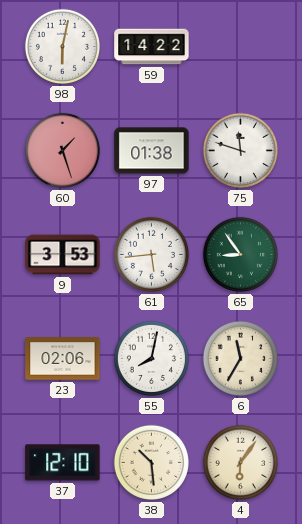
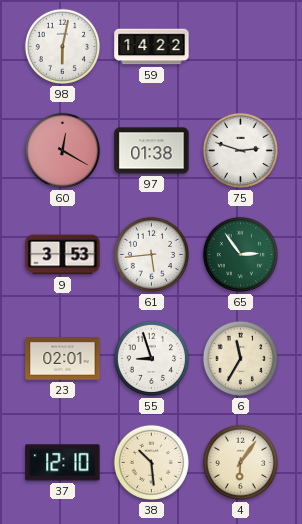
60: 1:27 -> 12:20 (62, 150)
75: 11:48 -> 2:48 (240, 150)
65: 8:54 -> 2:54 (240, 254)
23: 02:06 -> 02:01 (63, 359)
55: 8:02 -> 8:57 (151, 358)
